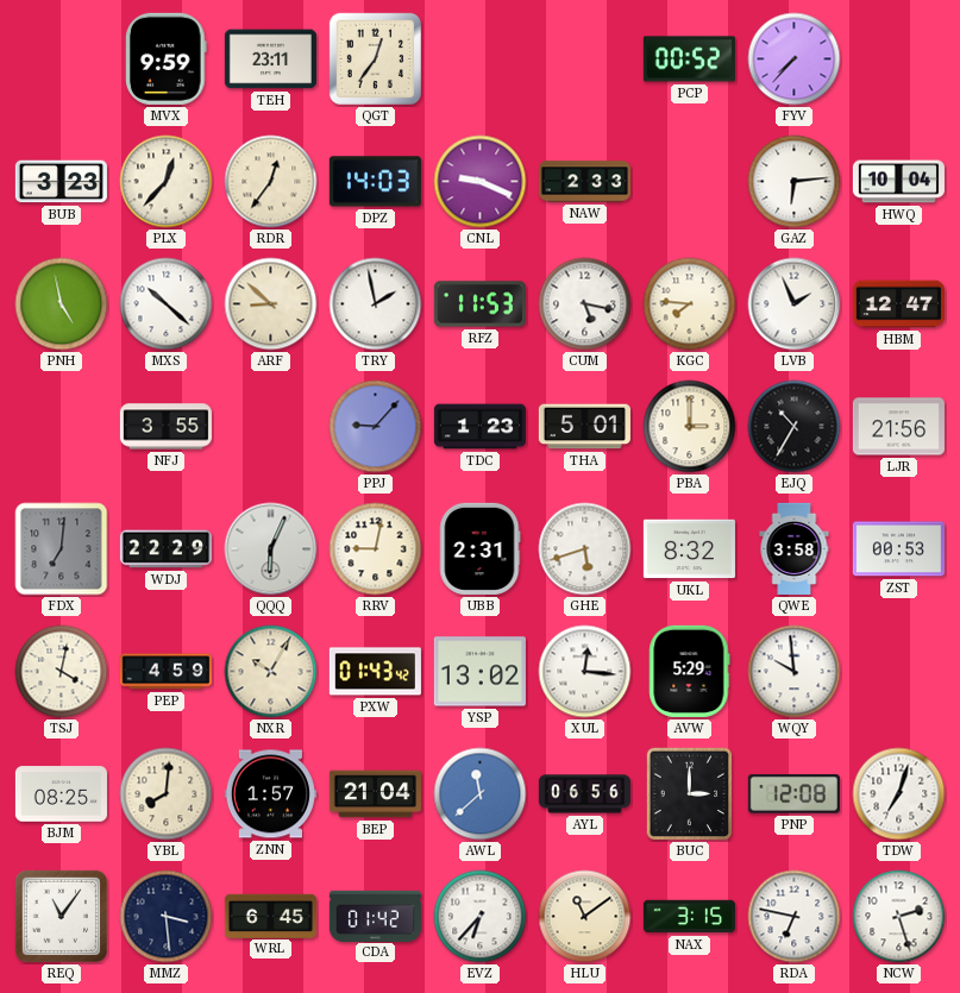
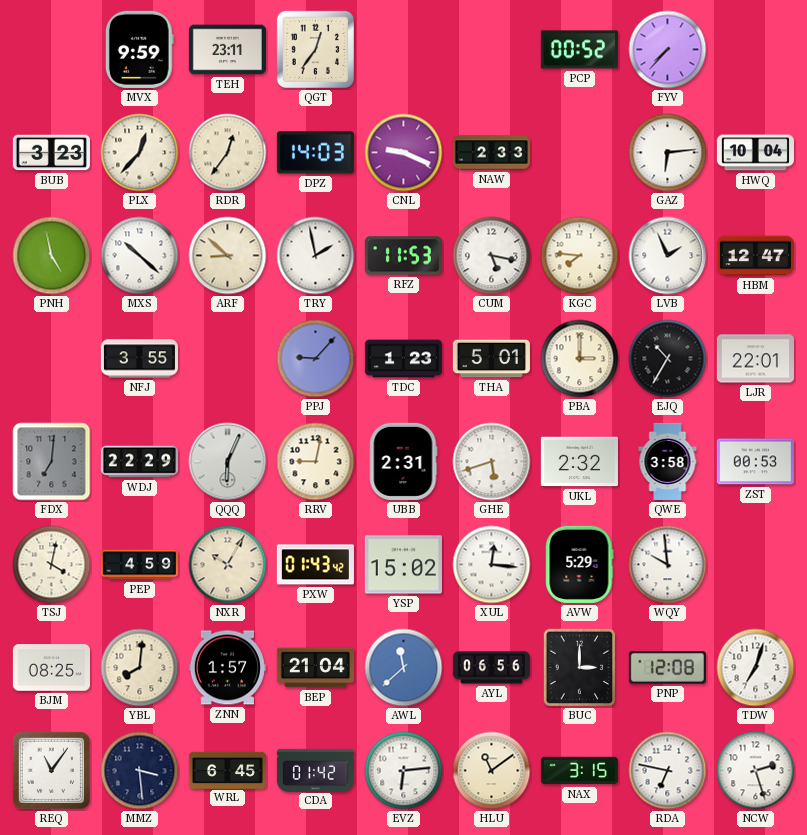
LJR: 21:56 -> 22:01 (755, 359)
UKL: 8:32 -> 2:32 (579, 462)
YSP: 13:02 -> 15:02 (403, 565)
EVZ: 6:37 -> 6:14 (404, 771)
